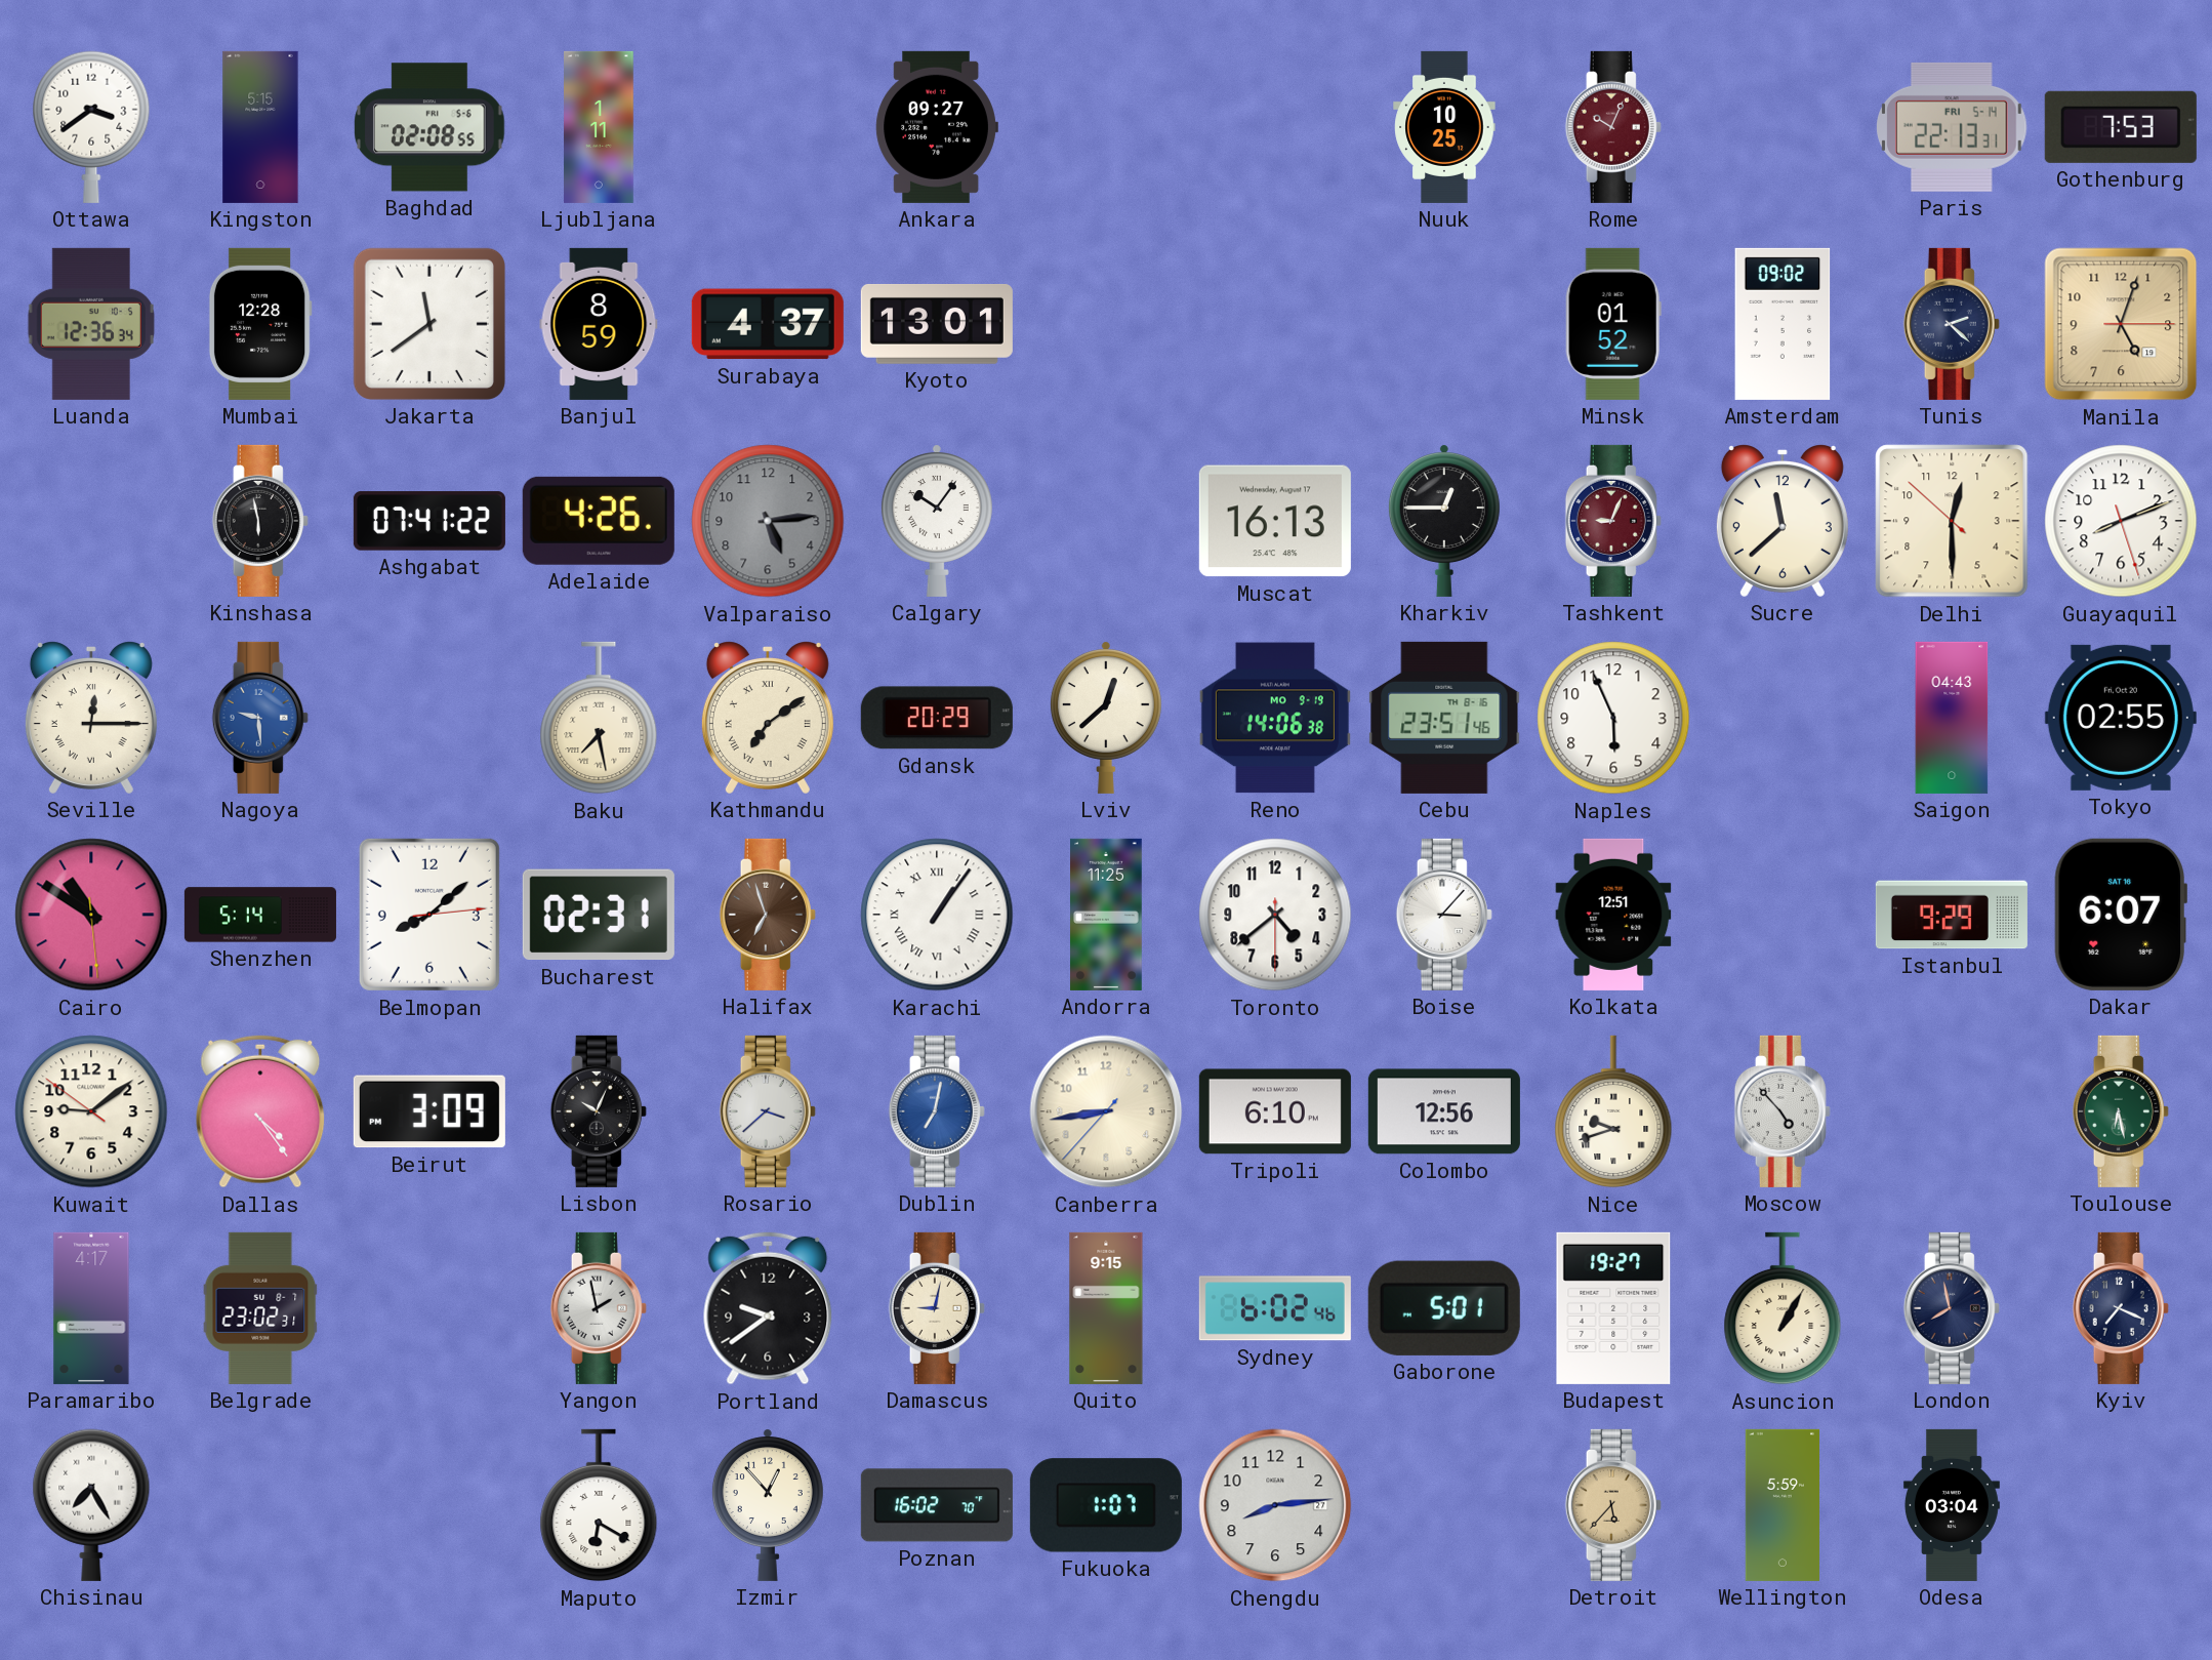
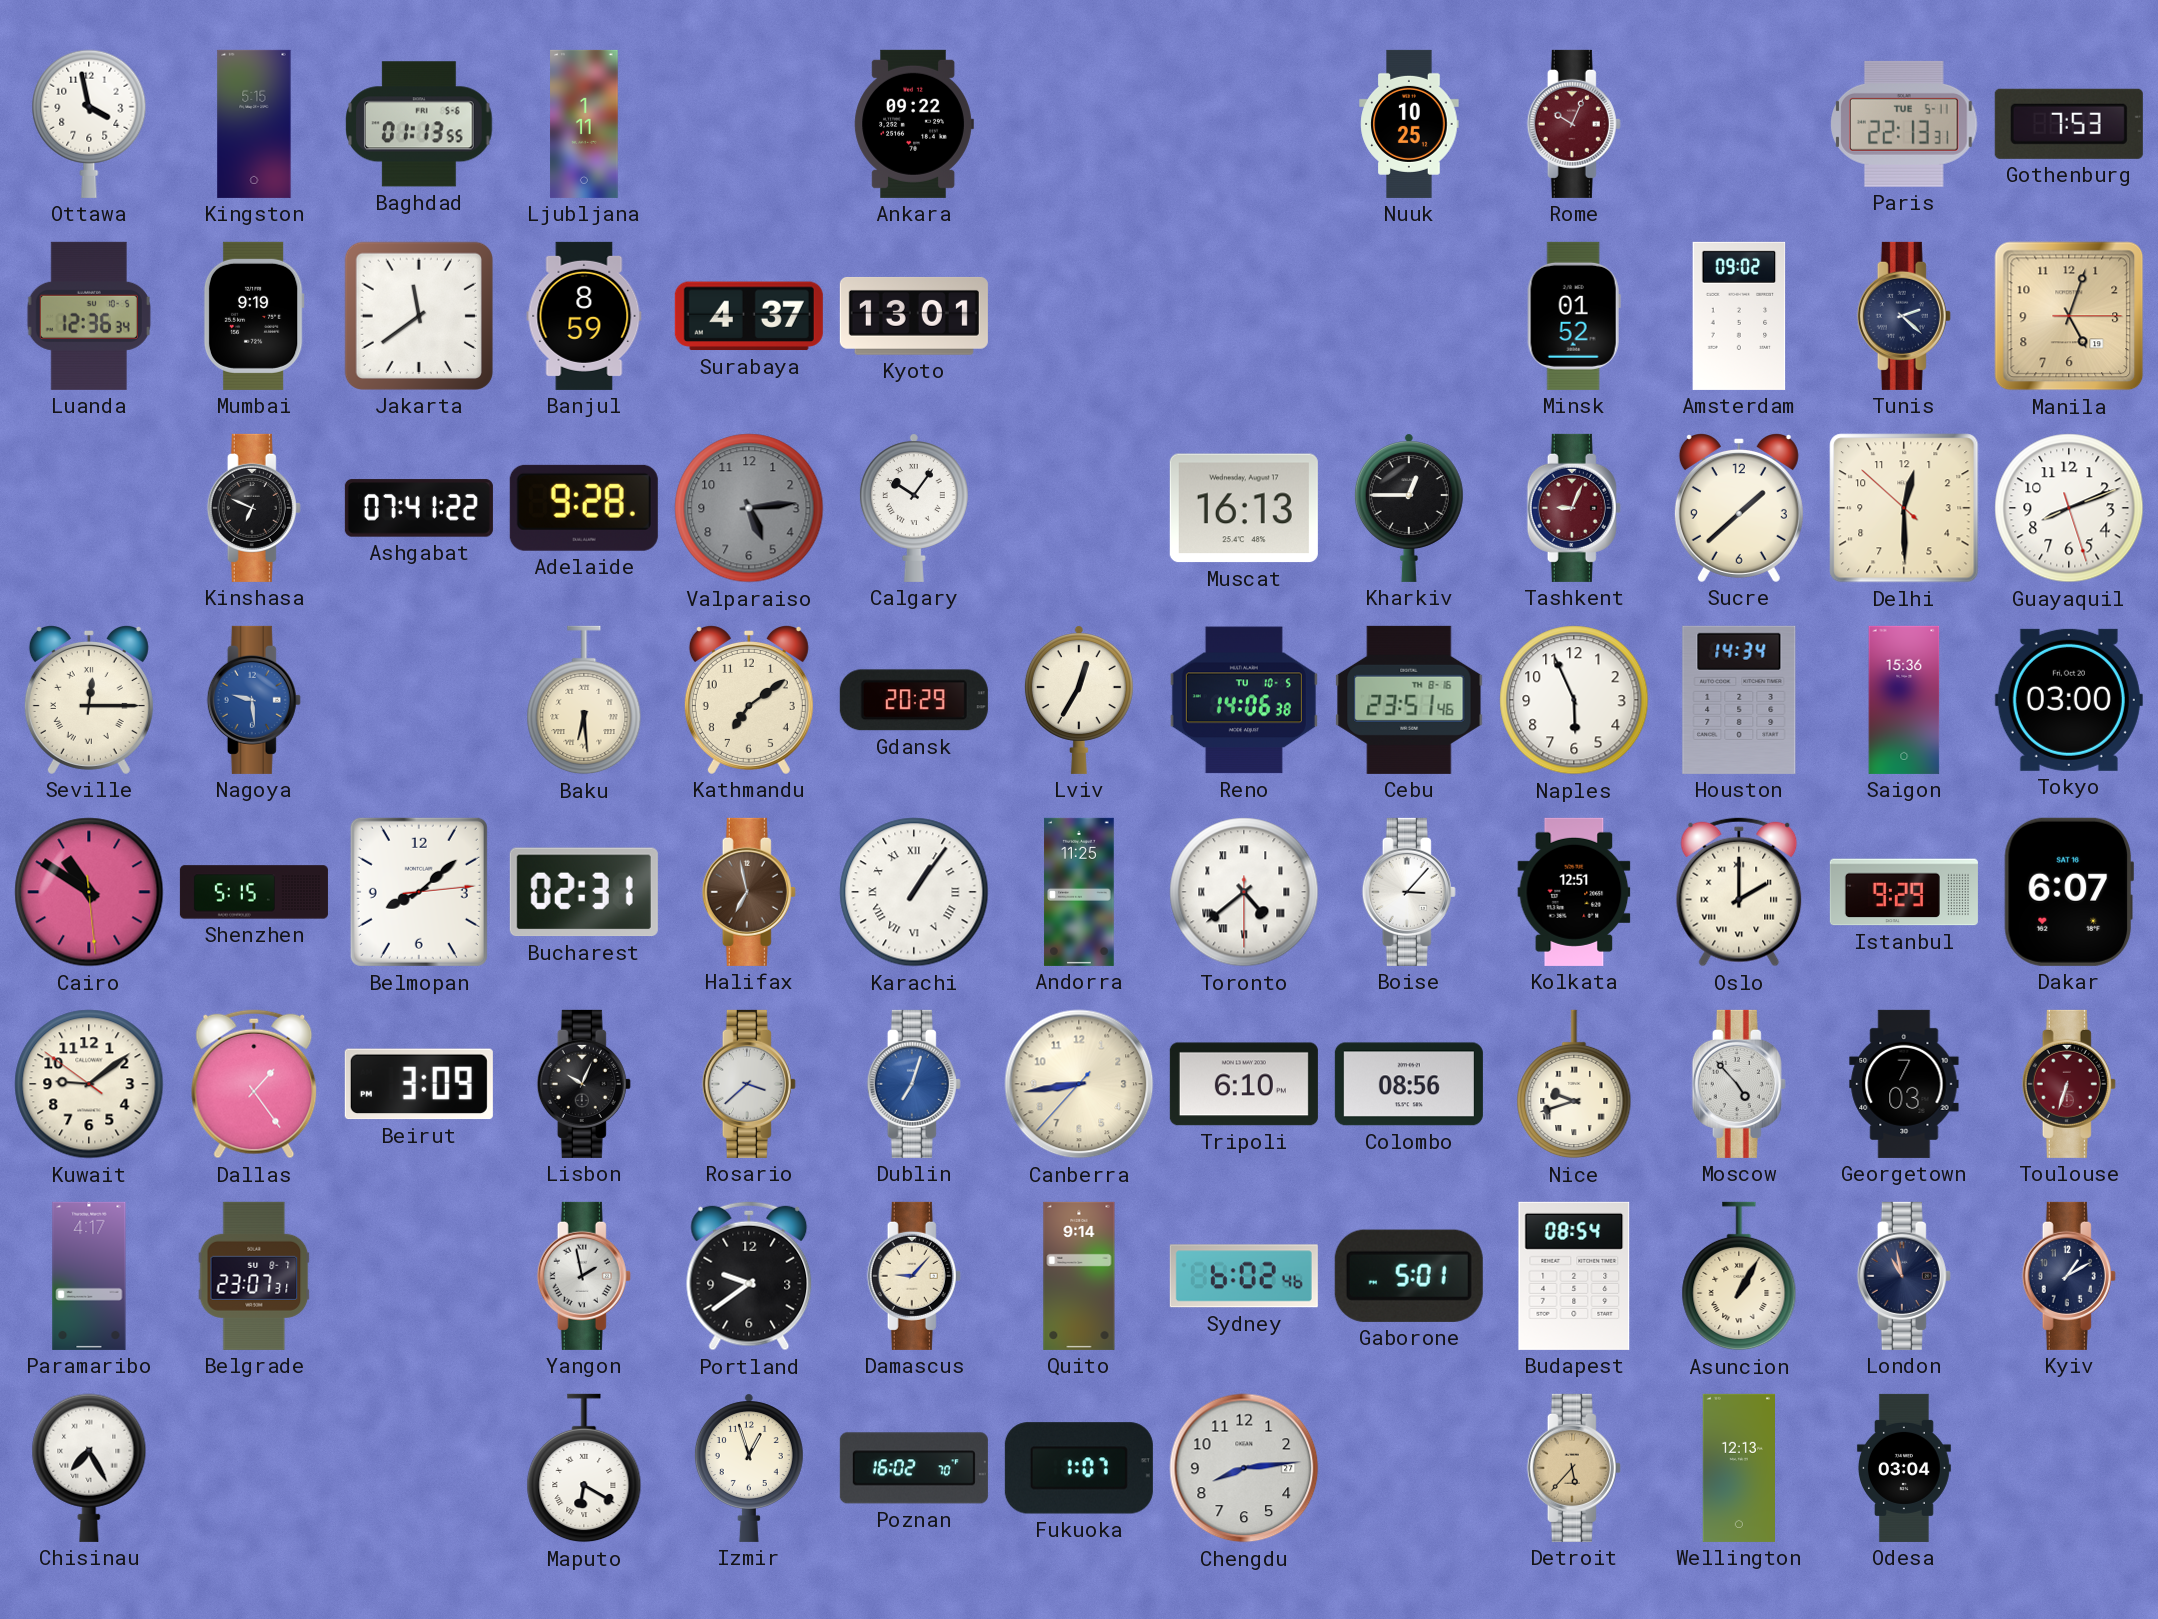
Ottawa: 3:39 -> 3:58 (89, 124)
Baghdad: 02:08 -> 01:13 (419, 124)
Ankara: 09:27 -> 09:22 (914, 124)
Paris date: FRI 5-14 -> TUE 5-11 (1904, 124)
Mumbai: 12:28 -> 9:19 (254, 316)
Kinshasa: 5:58 -> 6:49 (254, 508)
Adelaide: 4:26 -> 9:28 (584, 508)
Sucre: 11:38 -> 1:38 (1739, 508)
Baku: 7:28 -> 6:29 (584, 700)
Kathmandu numerals: Roman -> Arabic (749, 700)
Lviv: 12:38 -> 12:35 (1079, 700)
Reno date: MO 9-19 -> TU 10-5 (1244, 700)
Houston: none -> 14:34 (1739, 700)
Saigon: 04:43 -> 15:36 (1904, 700)
Tokyo: 02:55 -> 03:00 (2069, 700)
Shenzhen: 5:14 -> 5:15 (254, 892)
Halifax: 6:57 -> 6:58 (749, 892)
Toronto numerals: Arabic -> Roman (1244, 892)
Oslo: none -> 2:00 (1739, 892)
Dallas: 4:24 -> 1:24 (254, 1084)
Dublin: 7:02 -> 7:03 (914, 1084)
Colombo: 12:56 -> 08:56 (1409, 1084)
Georgetown: none -> 7:03 (1904, 1084)
Toulouse: 6:28 -> 6:33 (2069, 1084)
Toulouse dial: green -> burgundy (2069, 1084)
Belgrade: 23:02 -> 23:07 (254, 1276)
Damascus: 9:02 -> 9:07 (914, 1276)
Quito: 9:15 -> 9:14 (1079, 1276)
Budapest: 19:27 -> 08:54 (1574, 1276)
London: 7:58 -> 10:58 (1904, 1276)
Kyiv: 7:19 -> 1:10 (2069, 1276)
Izmir: 12:53 -> 12:57 (749, 1468)
Wellington: 5:59 -> 12:13 (1738, 1468)
